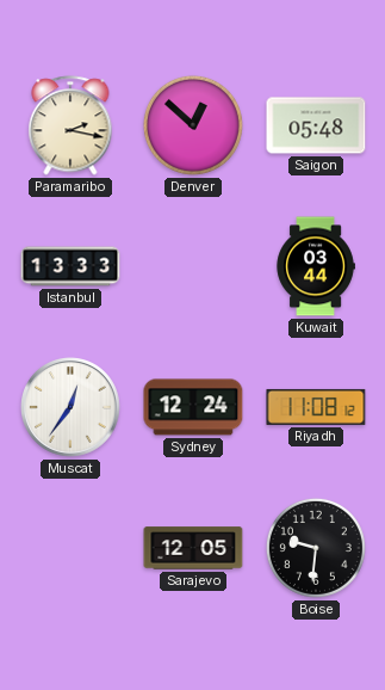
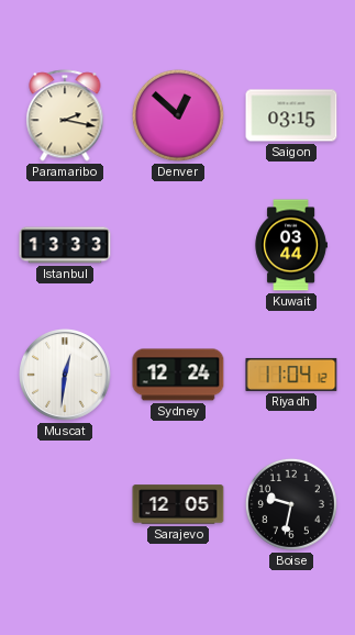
Saigon: 05:48 -> 03:15 (291, 115)
Muscat: 12:36 -> 12:31 (66, 376)
Riyadh: 11:08 -> 11:04 (291, 375)
Boise: 9:31 -> 9:32 (291, 504)
